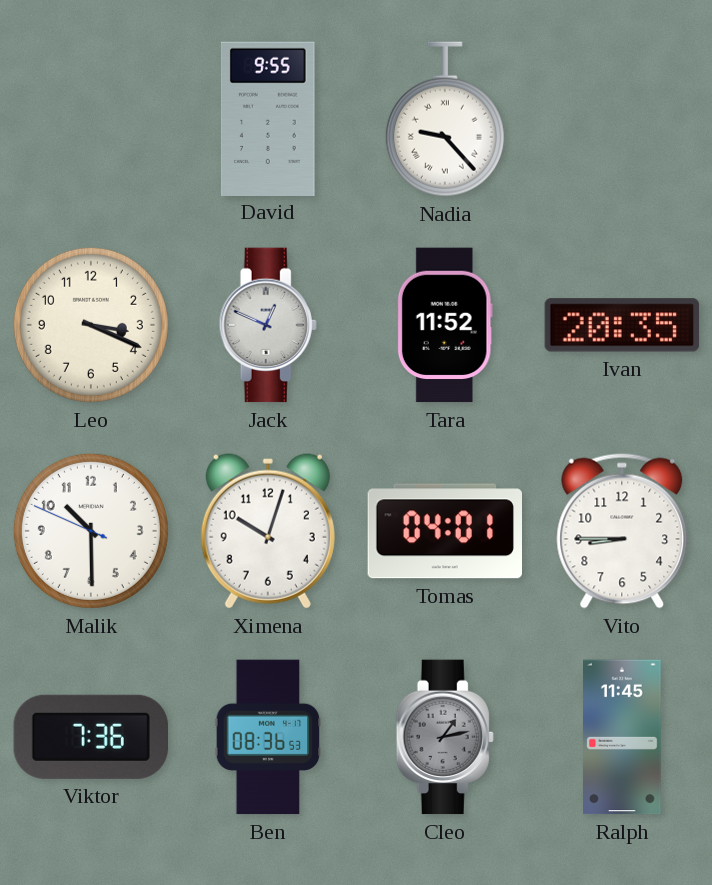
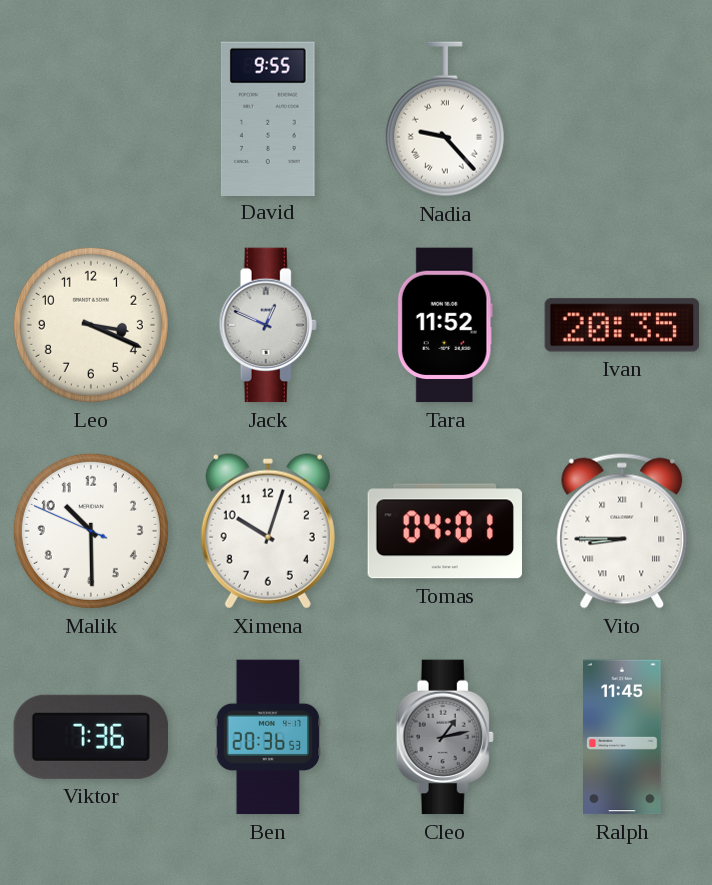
Vito numerals: Arabic -> Roman (622, 531)
Ben: 08:36 -> 20:36 (268, 737)
